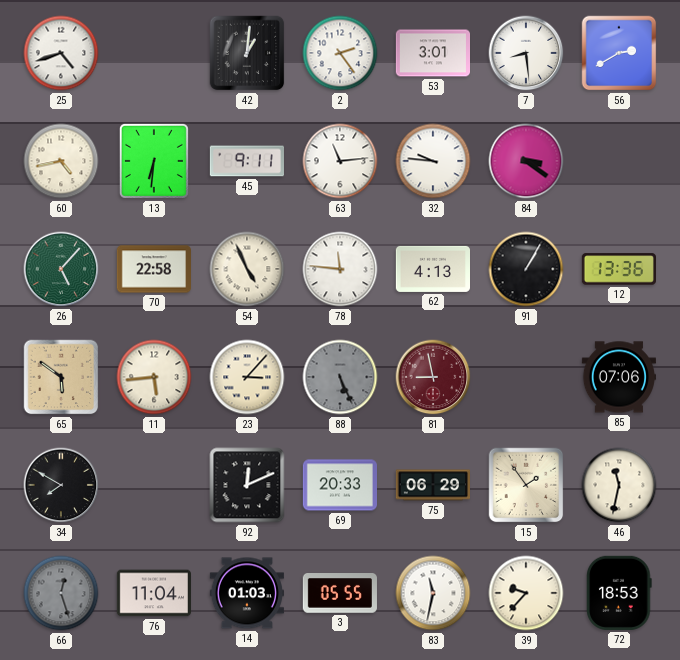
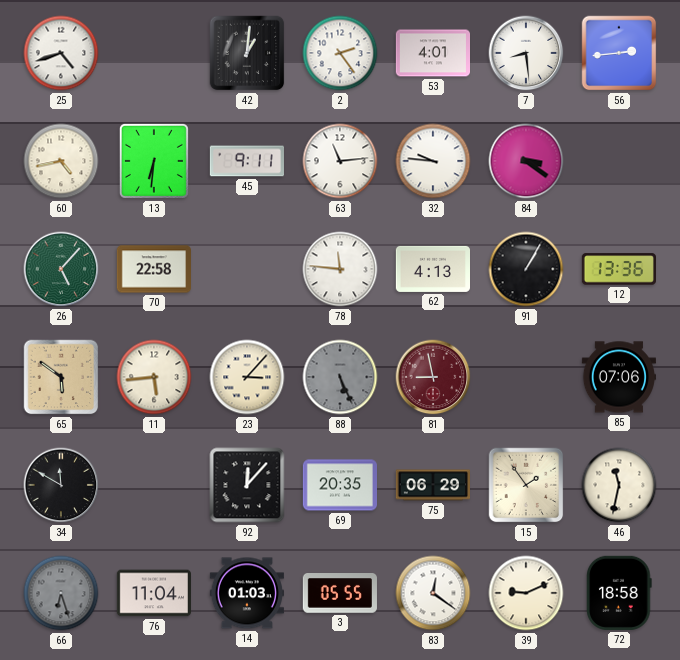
53: 3:01 -> 4:01 (432, 53)
56: 2:40 -> 2:44 (619, 53)
54: 4:56 -> none (247, 269)
34: 7:50 -> 11:50 (61, 485)
92: 12:11 -> 12:07 (247, 485)
69: 20:33 -> 20:35 (339, 485)
66: 12:27 -> 6:27 (61, 593)
83: 11:32 -> 12:21 (433, 593)
39: 9:37 -> 9:11 (526, 593)
72: 18:53 -> 18:58 (619, 593)
